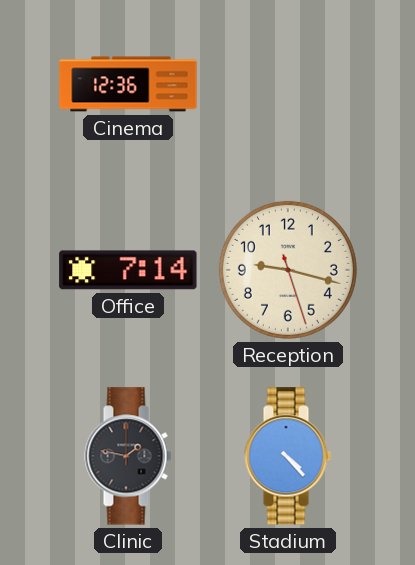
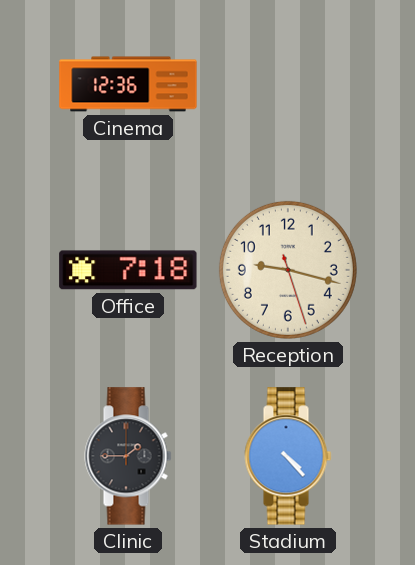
Office: 7:14 -> 7:18 (128, 270)
Clinic: 1:47 -> 1:45 (128, 456)
